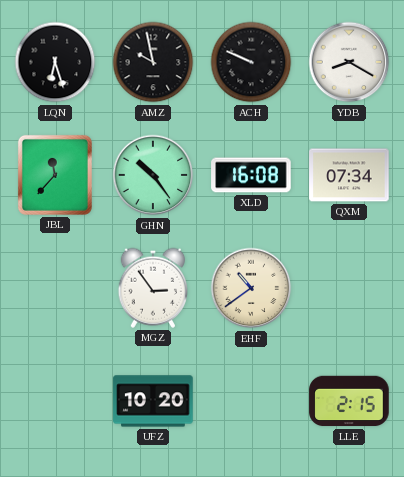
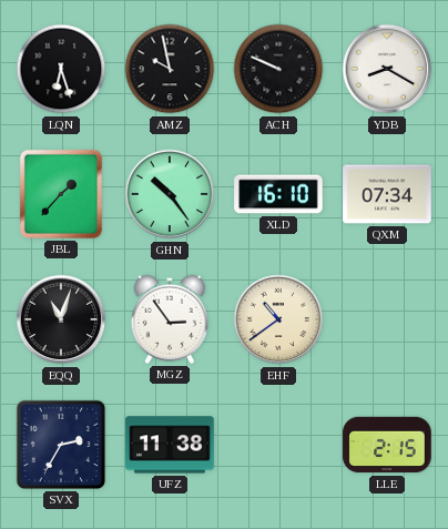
JBL: 11:37 -> 1:37 (61, 194)
XLD: 16:08 -> 16:10 (278, 194)
EQQ: none -> 11:03 (61, 319)
SVX: none -> 2:35 (61, 445)
UFZ: 10:20 -> 11:38 (170, 445)
